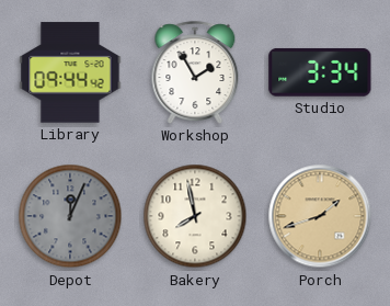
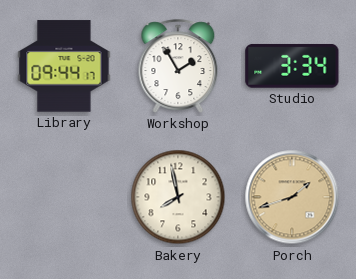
Library: 09:44:42 -> 09:44:17 (64, 66)
Depot: 12:04 -> none (70, 216)
